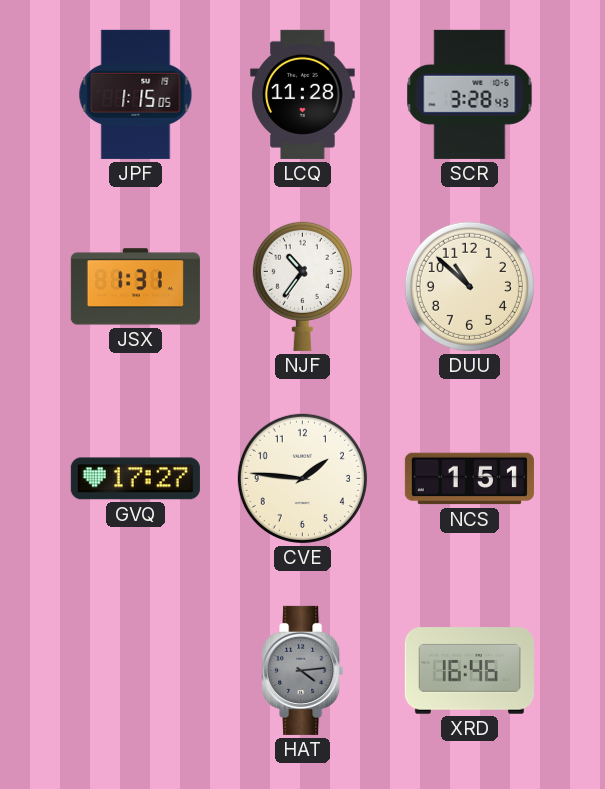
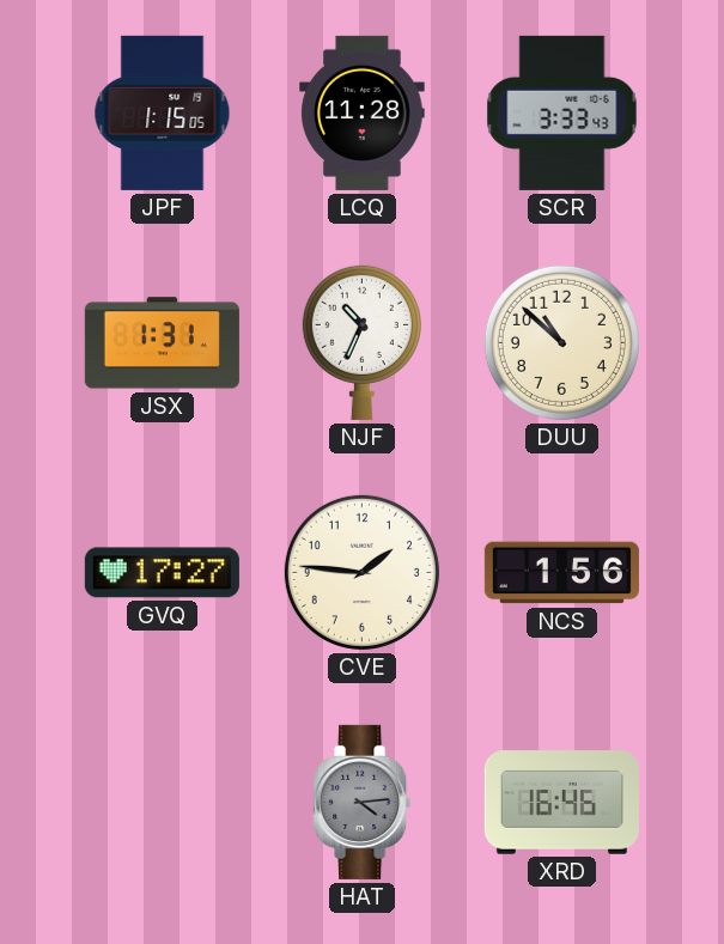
SCR: 3:28 -> 3:33 (562, 112)
NJF: 10:36 -> 10:34 (361, 342)
NCS: 1:51 -> 1:56 (561, 573)
